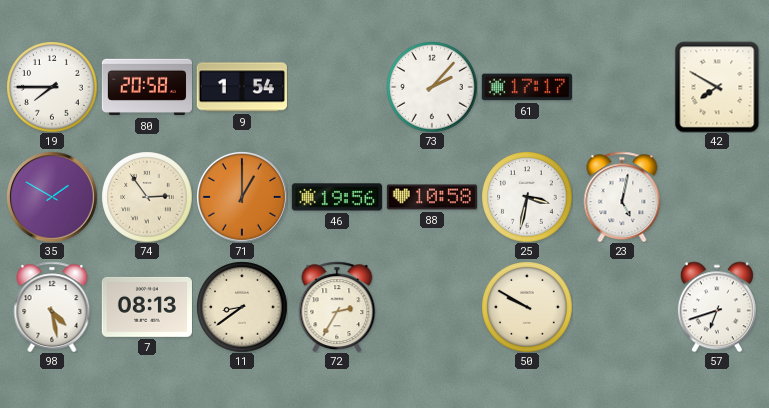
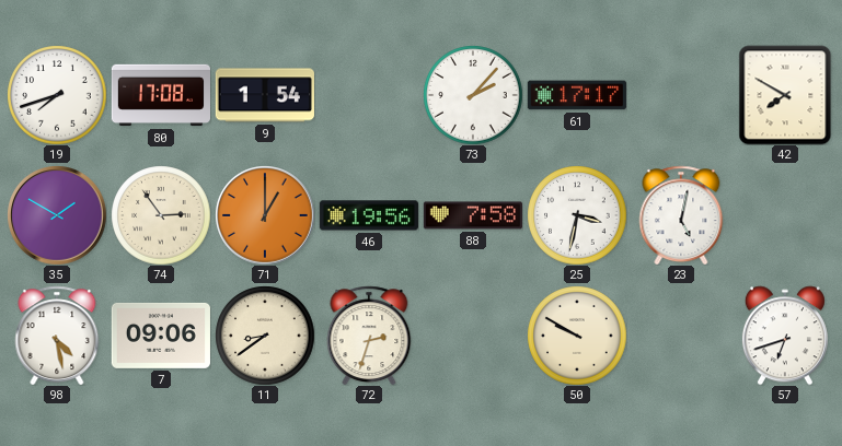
19: 7:45 -> 7:42 (57, 95)
80: 20:58 -> 17:08 (160, 95)
88: 10:58 -> 7:58 (473, 215)
7: 08:13 -> 09:06 (161, 336)
72: 2:35 -> 2:33 (369, 336)
